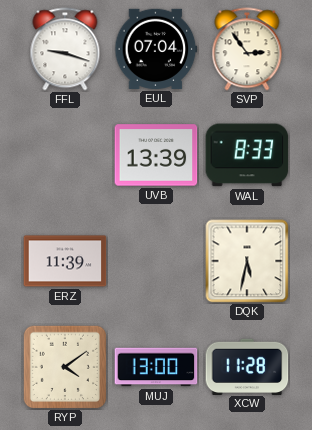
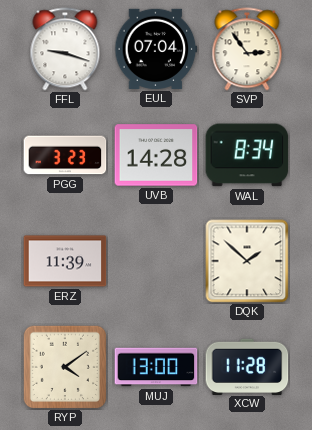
PGG: none -> 3:23 (65, 155)
UVB: 13:39 -> 14:28 (156, 155)
WAL: 8:33 -> 8:34 (247, 155)
DQK: 5:32 -> 1:52 (247, 261)
